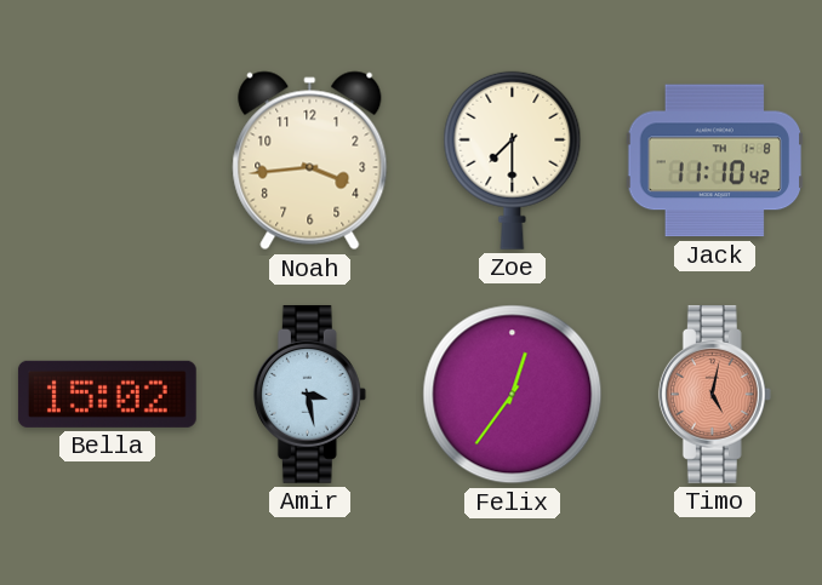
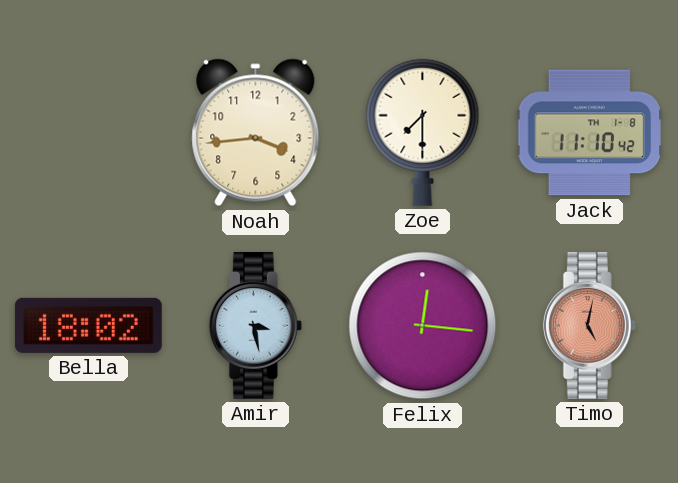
Bella: 15:02 -> 18:02 (88, 325)
Felix: 12:36 -> 12:16 (423, 326)
